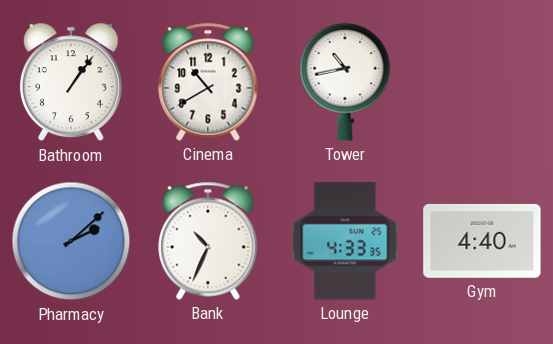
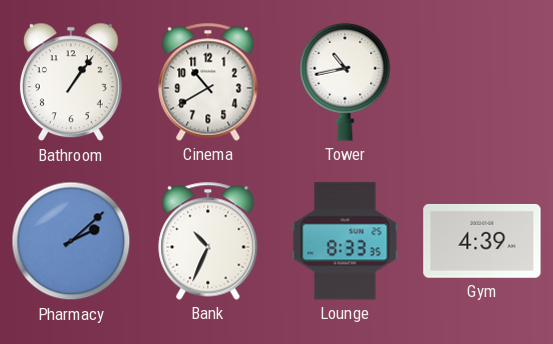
Lounge: 4:33 -> 8:33 (345, 241)
Gym: 4:40 -> 4:39 (482, 241)
